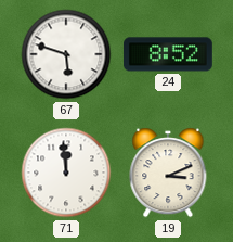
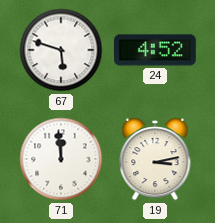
24: 8:52 -> 4:52 (155, 50)
19: 3:11 -> 3:13 (155, 159)
